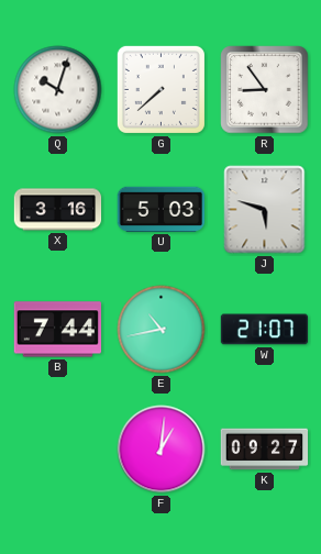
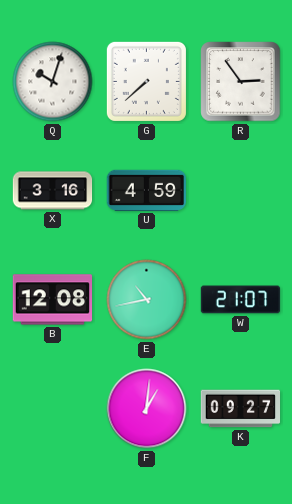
R: 8:54 -> 2:54 (241, 82)
U: 5:03 -> 4:59 (147, 190)
J: 5:48 -> none (265, 210)
B: 7:44 -> 12:08 (53, 300)
